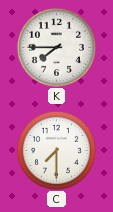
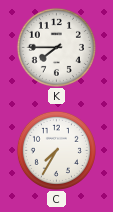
C: 7:30 -> 7:35 (56, 150)
